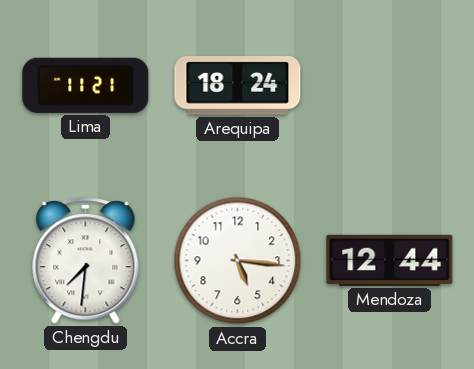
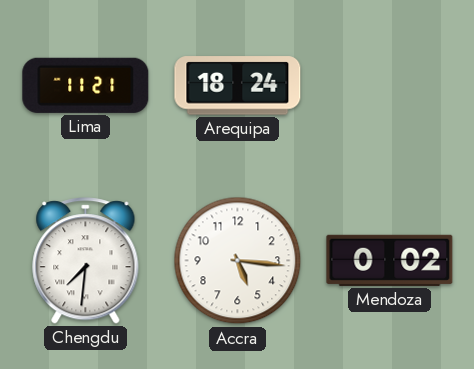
Mendoza: 12:44 -> 0:02 (390, 260)
